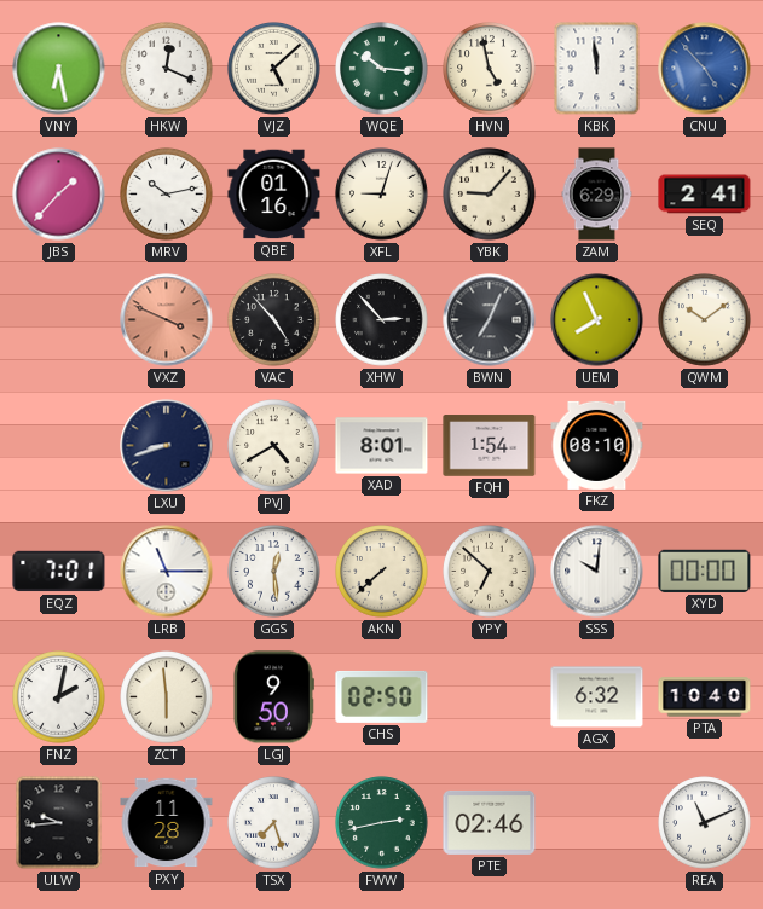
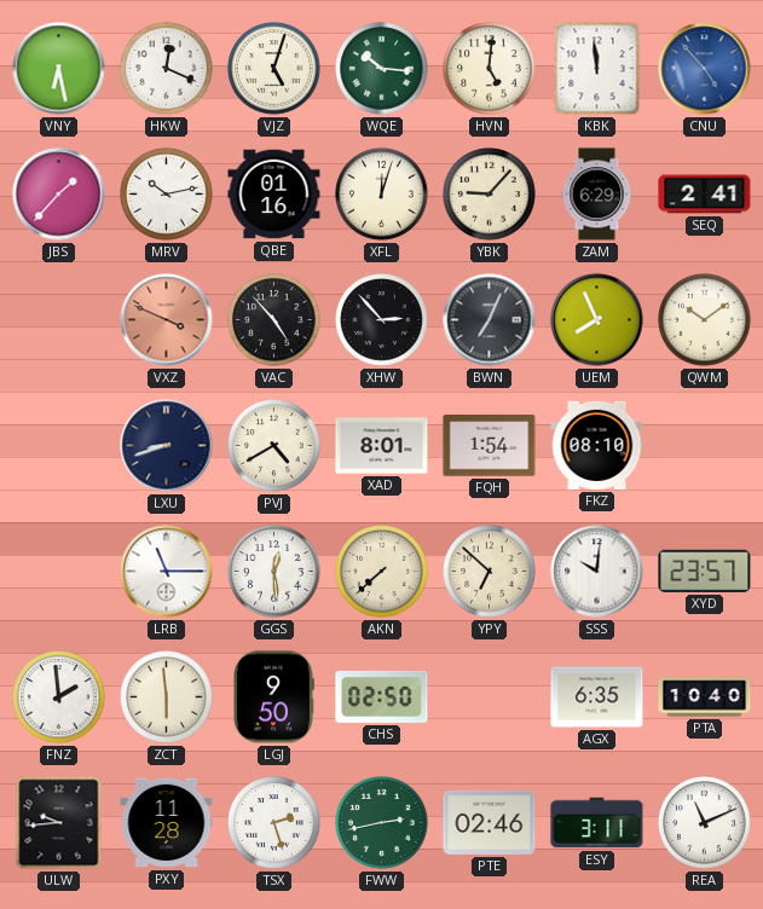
VJZ: 5:08 -> 5:03 (274, 69)
HVN: 4:58 -> 5:01 (490, 69)
XFL: 9:03 -> 12:03 (382, 195)
EQZ: 7:01 -> none (59, 572)
XYD: 00:00 -> 23:57 (705, 571)
FNZ: 2:02 -> 1:59 (59, 697)
AGX: 6:32 -> 6:35 (597, 697)
TSX: 7:27 -> 2:27 (274, 823)
ESY: none -> 3:11 (597, 823)
